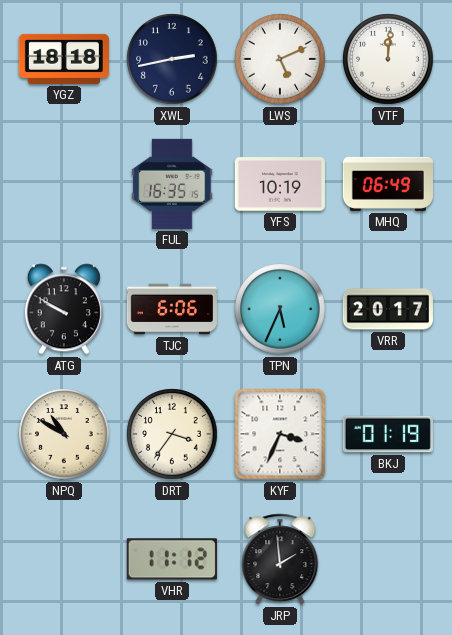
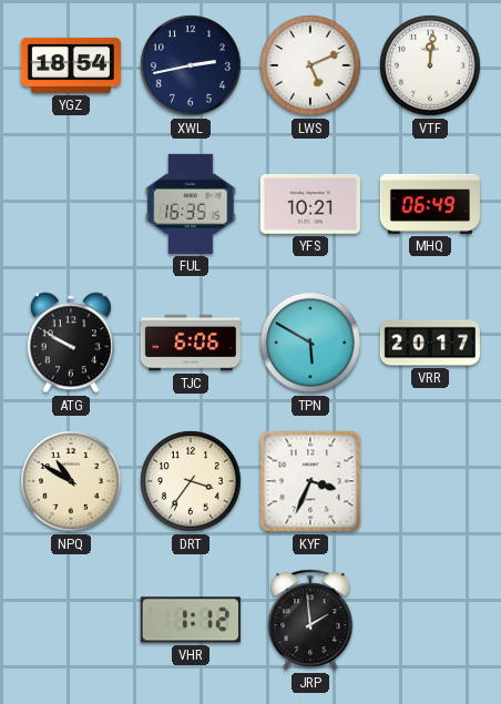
YGZ: 18:18 -> 18:54 (71, 65)
YFS: 10:19 -> 10:21 (310, 204)
TPN: 5:34 -> 5:50 (310, 343)
BKJ: 01:19 -> none (388, 434)
VHR: 11:12 -> 1:12 (191, 620)
